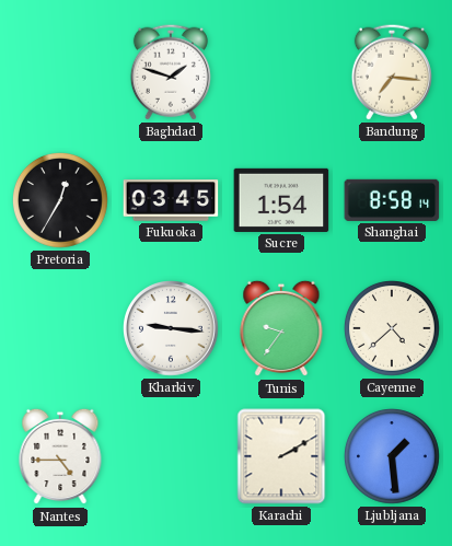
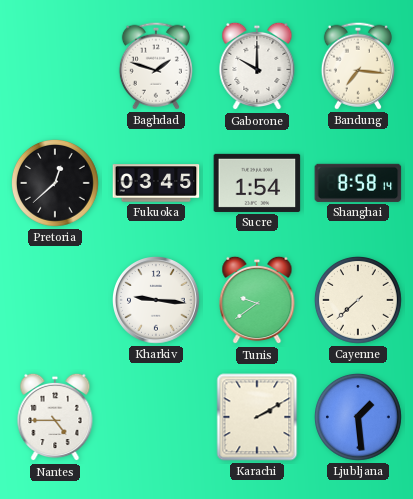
Gaborone: none -> 10:00 (257, 66)
Pretoria: 12:35 -> 12:38 (56, 184)
Tunis: 9:36 -> 9:39 (257, 300)
Cayenne: 4:38 -> 7:38 (359, 301)
